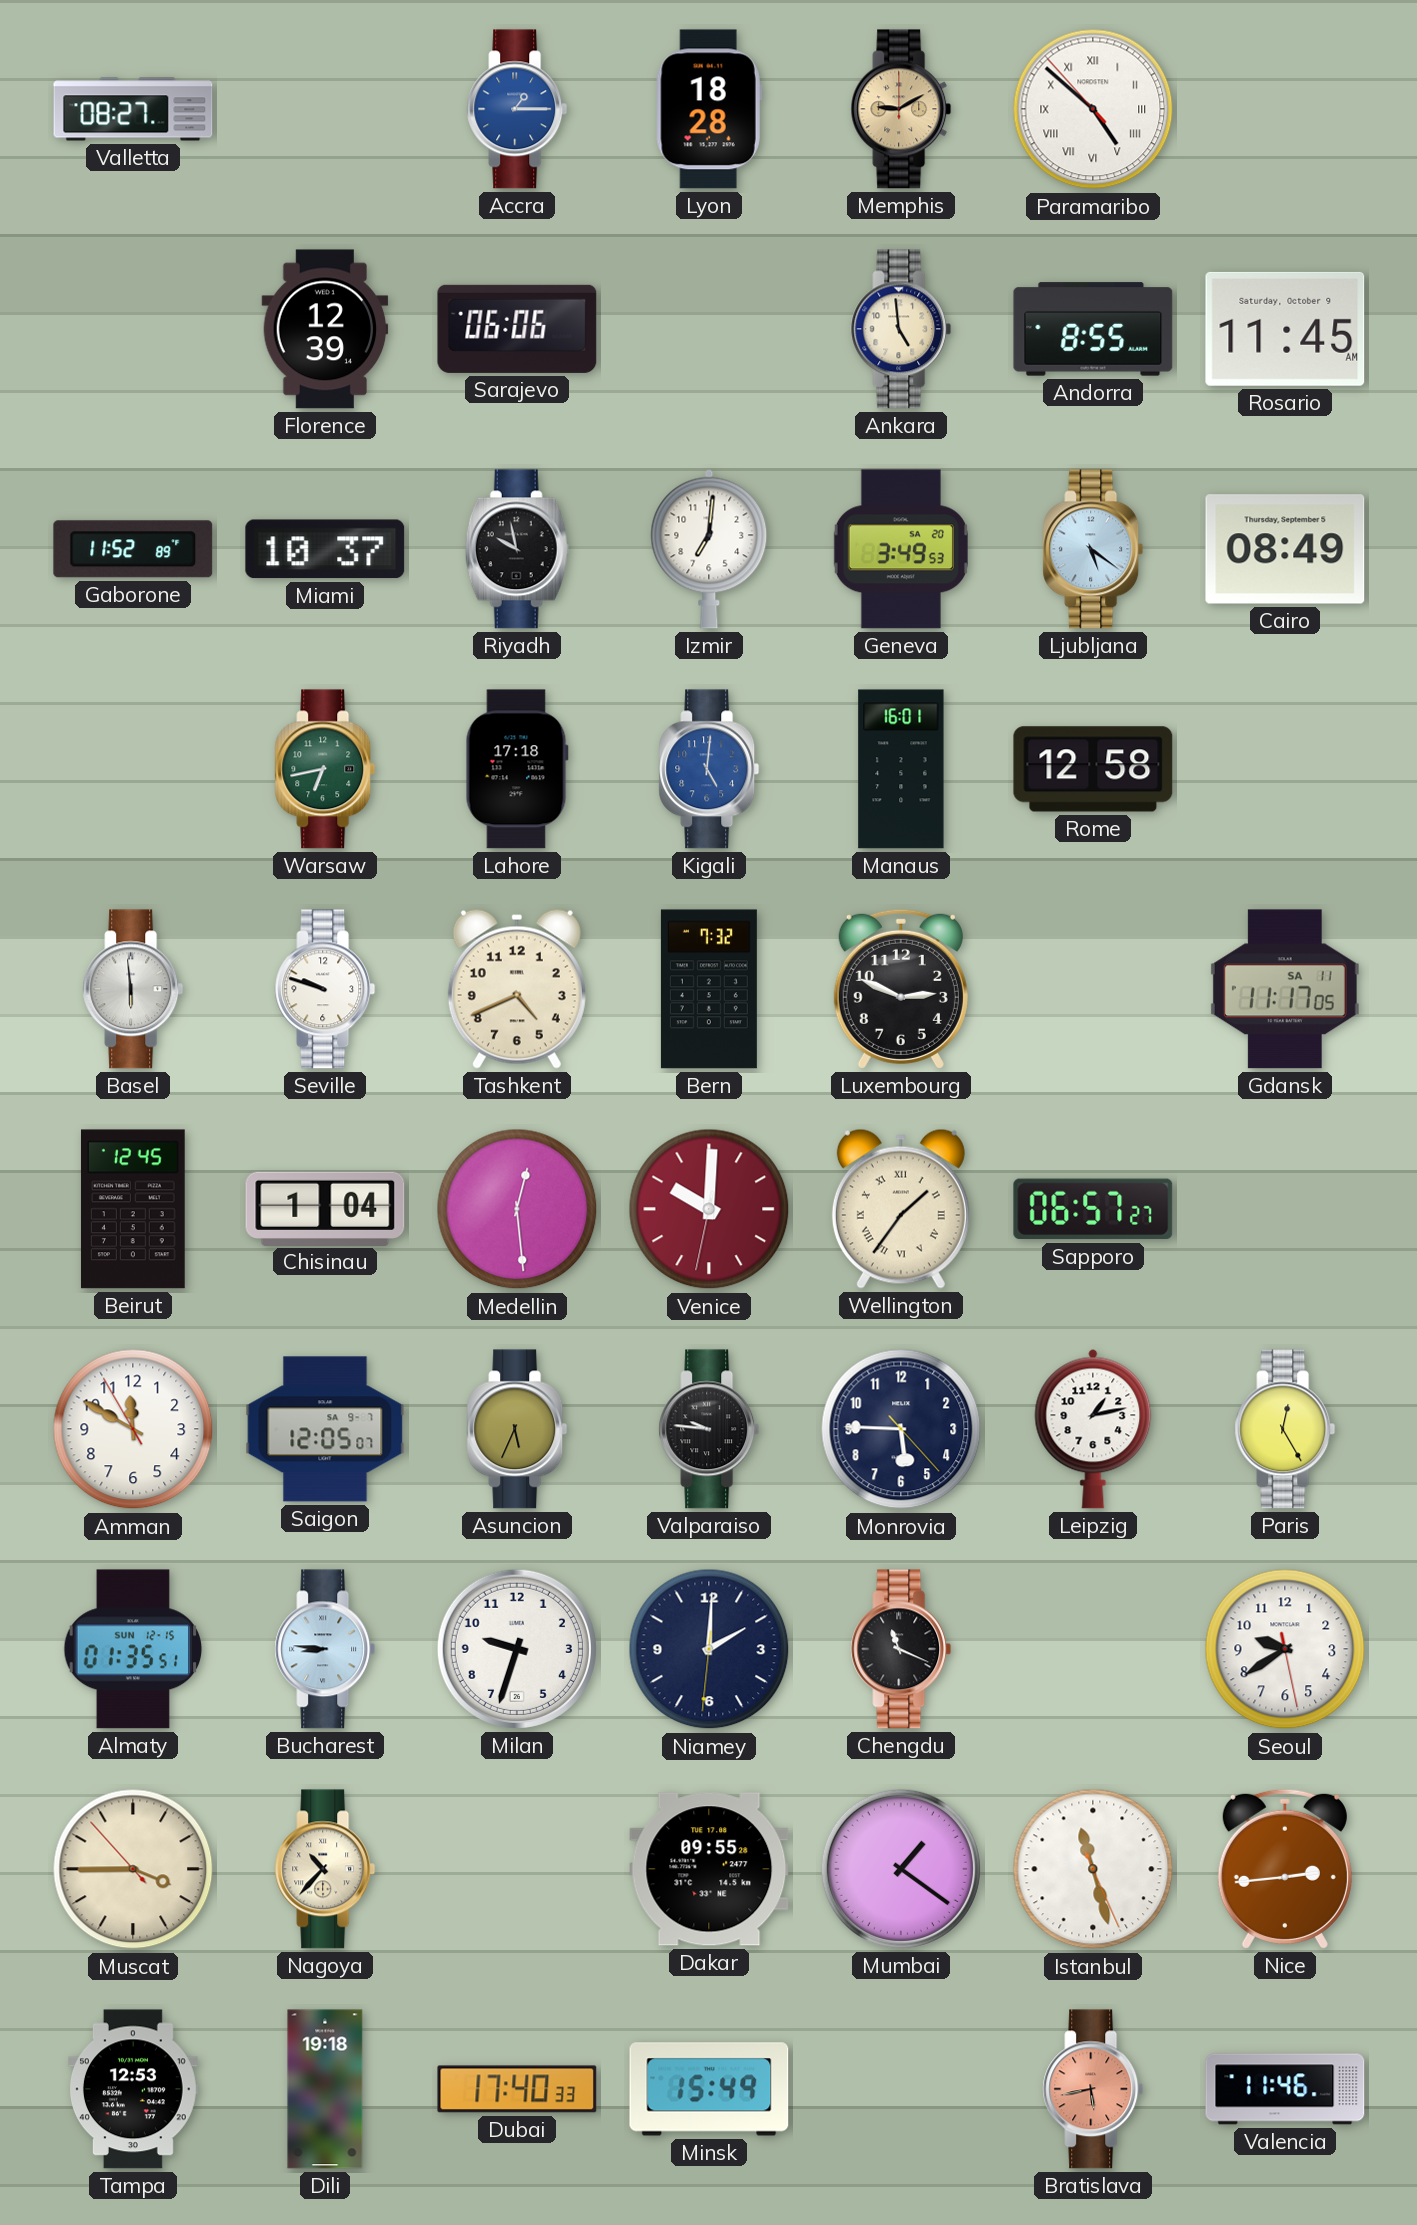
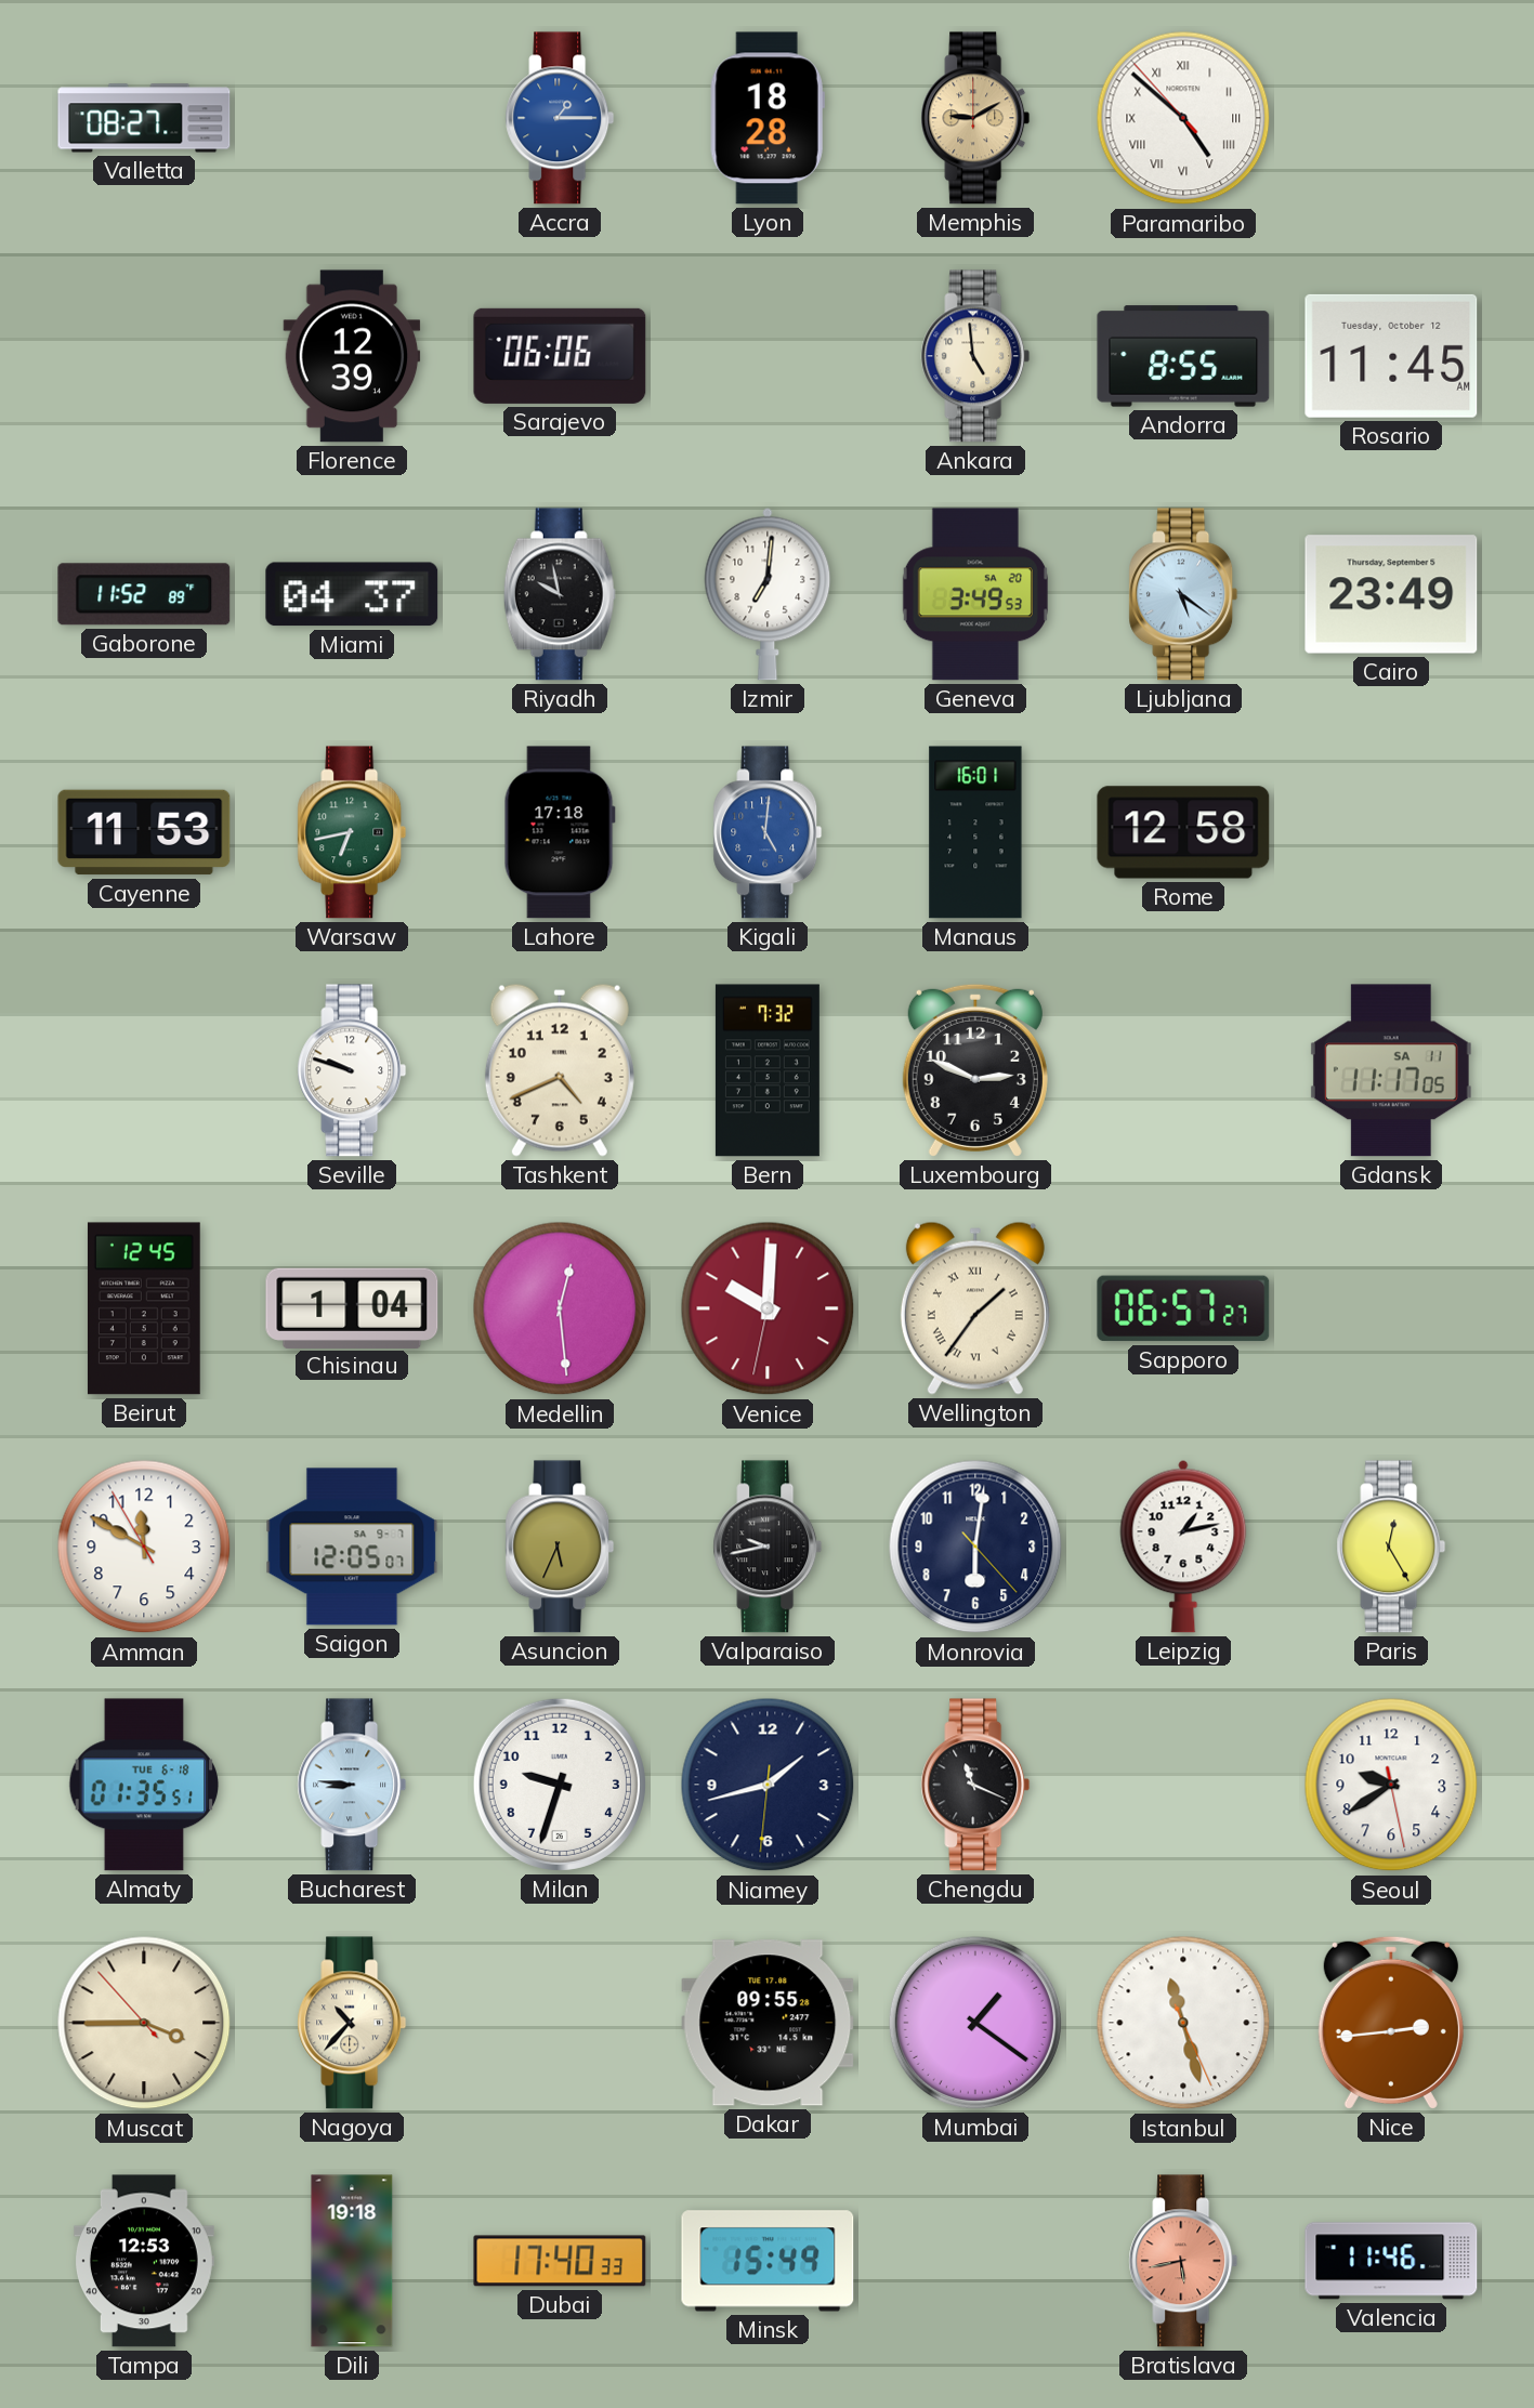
Rosario date: Saturday, October 9 -> Tuesday, October 12 (1391, 356)
Miami: 10:37 -> 04:37 (352, 594)
Cairo: 08:49 -> 23:49 (1391, 594)
Cayenne: none -> 11:53 (144, 832)
Basel: 5:59 -> none (133, 989)
Valparaiso: 9:46 -> 9:43 (768, 1547)
Monrovia: 5:45 -> 6:01 (975, 1547)
Almaty date: SUN 12-15 -> TUE 6-18 (144, 1785)
Niamey: 2:00 -> 1:42 (768, 1785)
